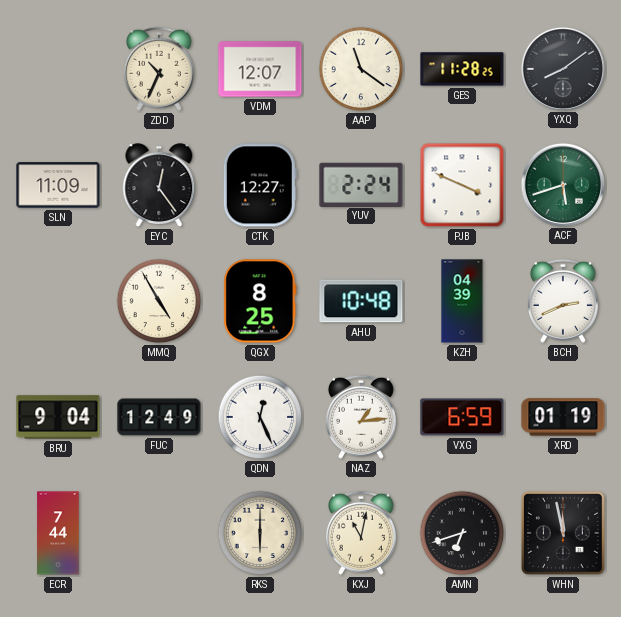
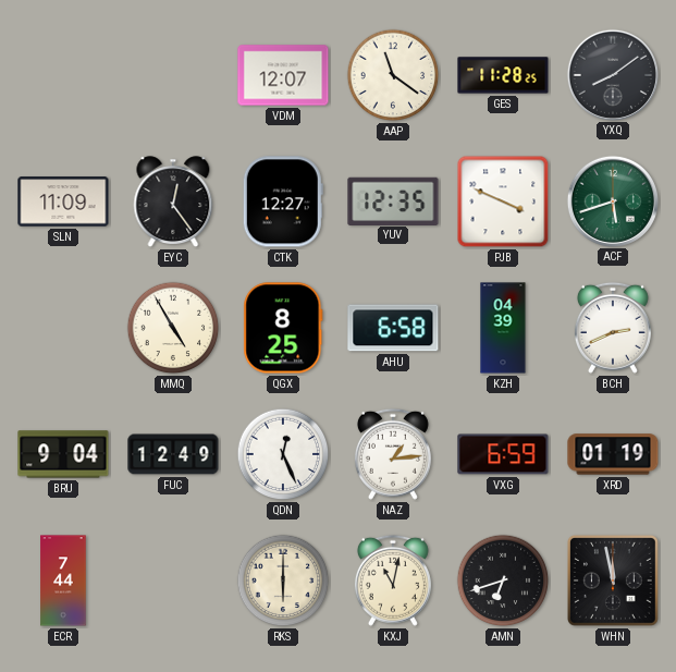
ZDD: 10:34 -> none (159, 69)
YUV: 2:24 -> 12:35 (393, 200)
AHU: 10:48 -> 6:58 (393, 328)
